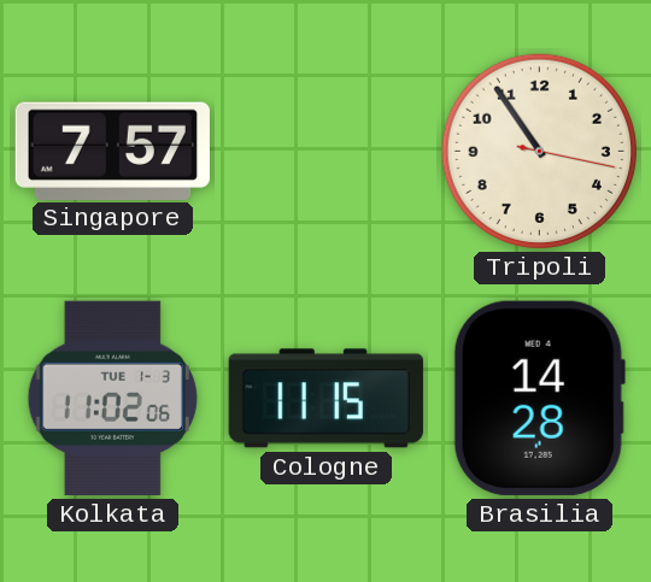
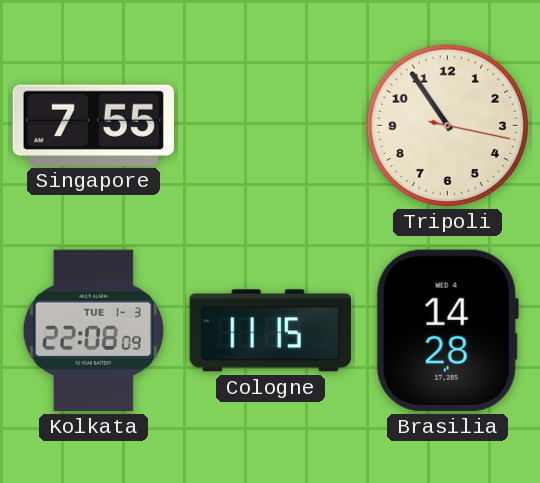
Singapore: 7:57 -> 7:55 (93, 125)
Kolkata: 11:02 -> 22:08 (93, 330)
